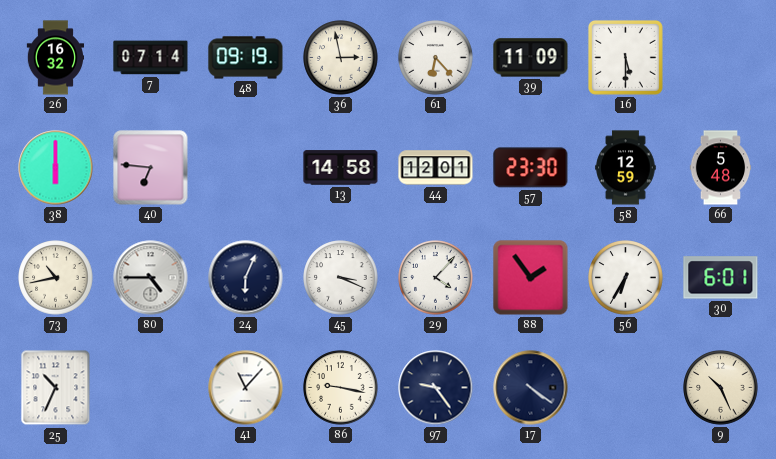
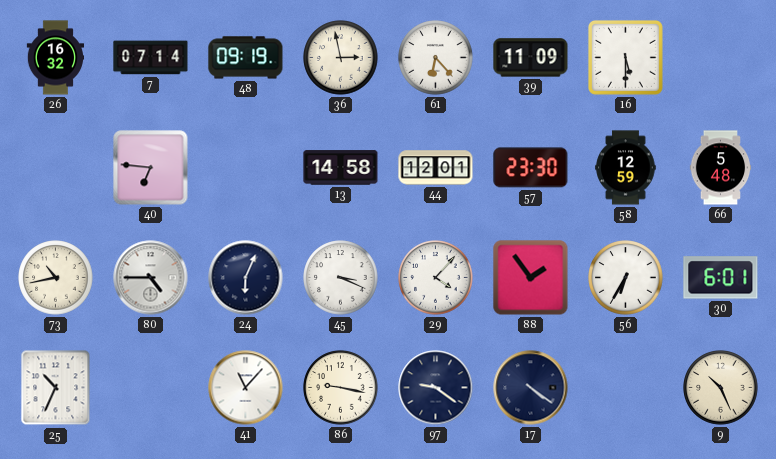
38: 6:00 -> none (56, 168)
97: 9:24 -> 9:21 (436, 388)
